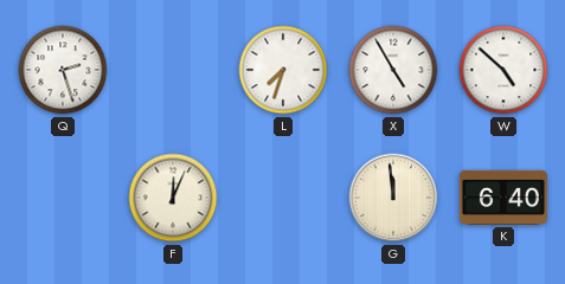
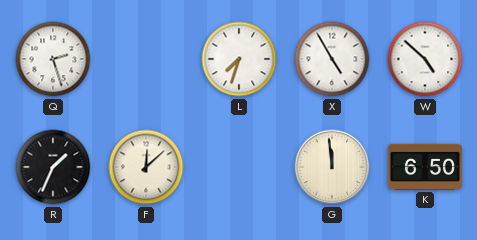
R: none -> 1:34 (53, 167)
F: 12:04 -> 12:08 (146, 167)
K: 6:40 -> 6:50 (425, 167)
